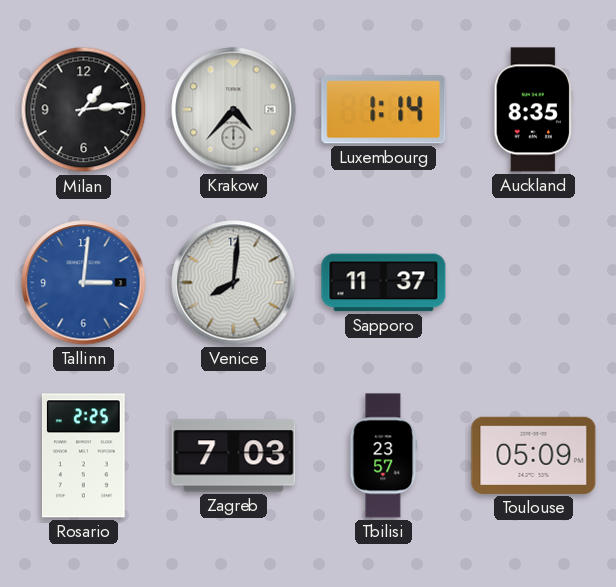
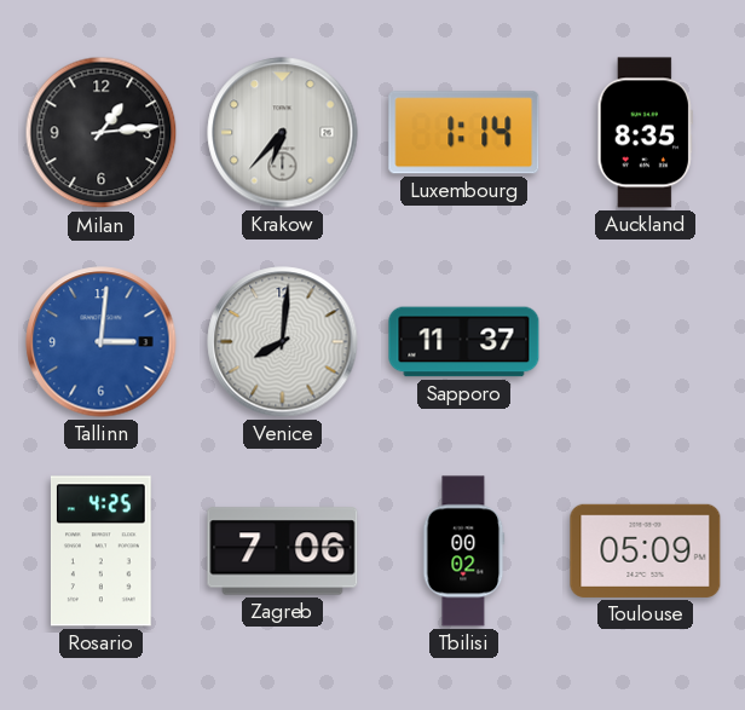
Krakow: 4:37 -> 6:37 (283, 133)
Rosario: 2:25 -> 4:25 (100, 552)
Zagreb: 7:03 -> 7:06 (283, 552)
Tbilisi: 23:57 -> 00:02 (464, 552)
